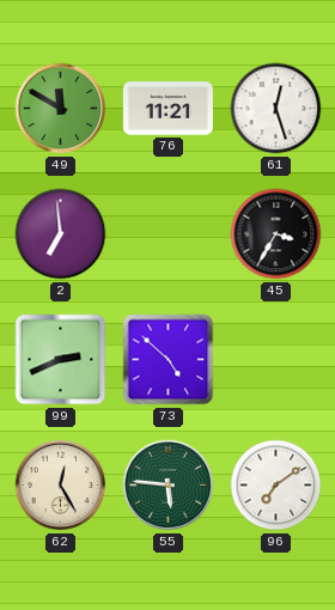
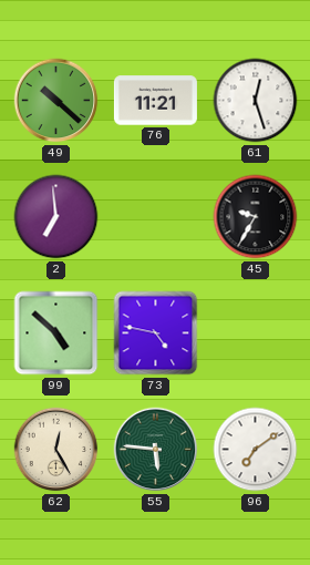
49: 11:50 -> 10:22 (56, 101)
45: 3:35 -> 9:35 (256, 217)
99: 2:41 -> 4:52 (56, 333)
73: 4:52 -> 4:47 (156, 333)
